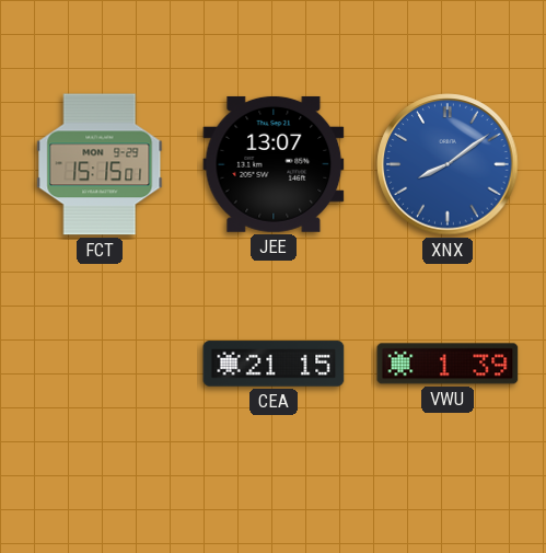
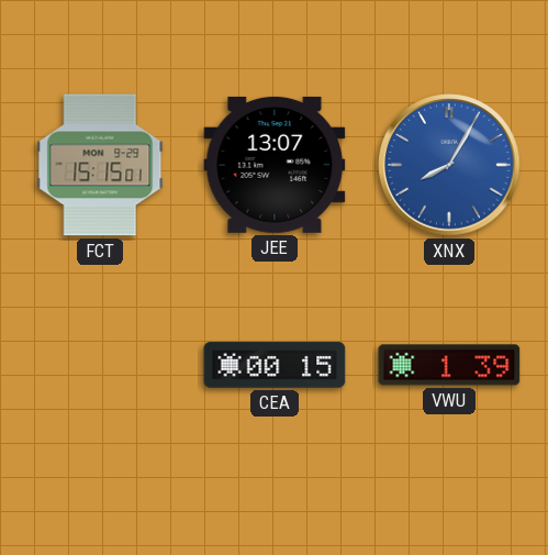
XNX: 8:09 -> 8:05 (449, 165)
CEA: 21:15 -> 00:15 (275, 365)
